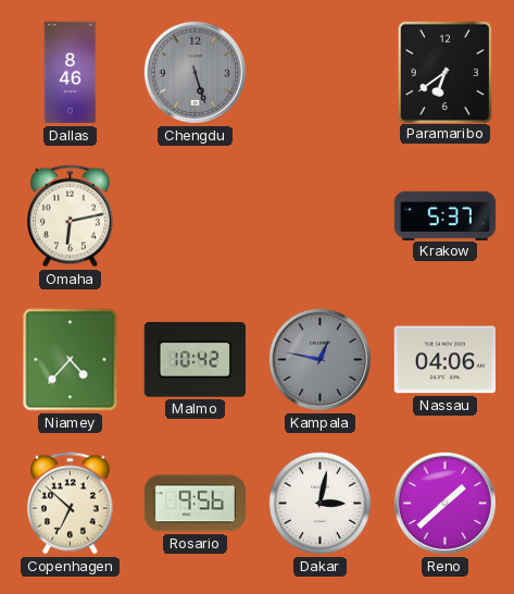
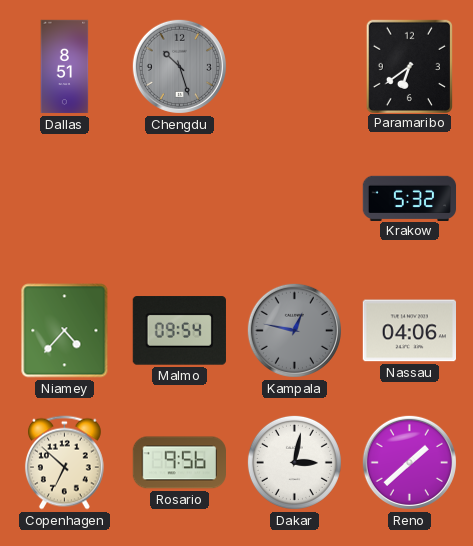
Dallas: 8:46 -> 8:51 (65, 67)
Chengdu: 5:27 -> 10:27 (179, 66)
Omaha: 6:13 -> none (70, 216)
Krakow: 5:37 -> 5:32 (410, 198)
Malmo: 10:42 -> 09:54 (179, 331)
